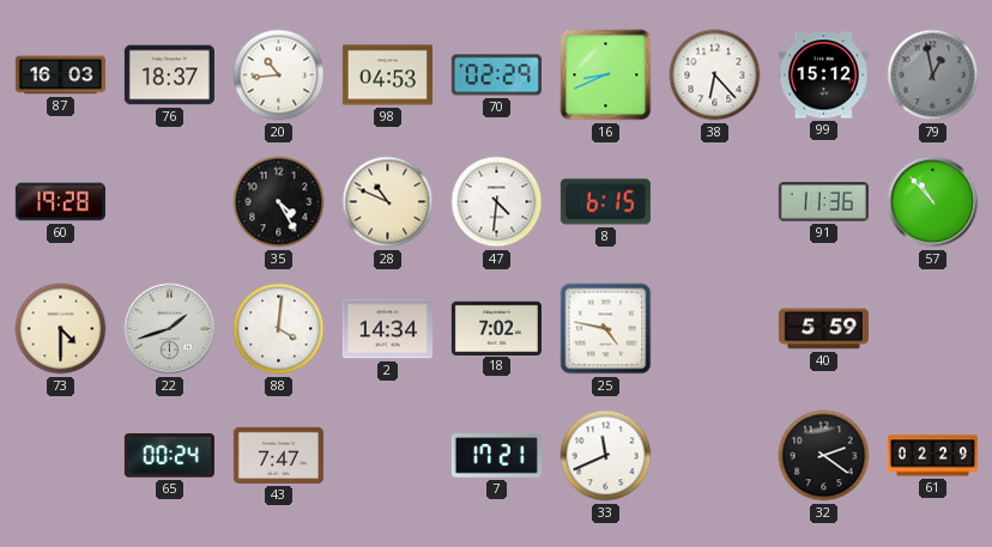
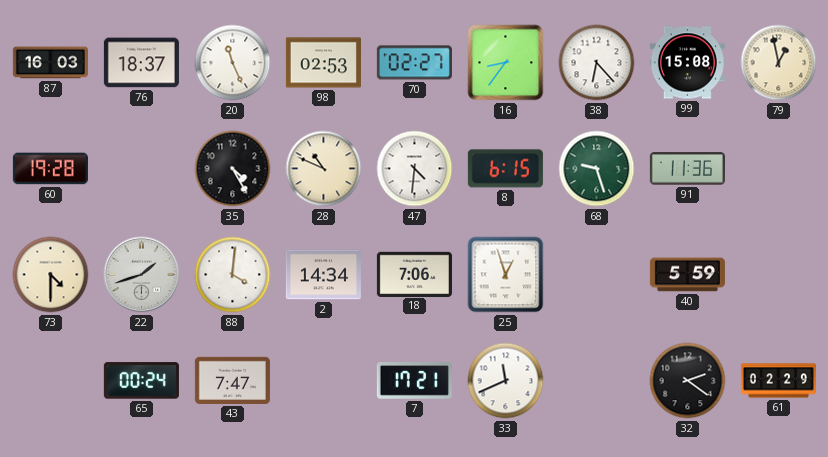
20: 10:44 -> 11:26 (233, 63)
98: 04:53 -> 02:53 (323, 63)
70: 02:29 -> 02:27 (414, 63)
16: 8:41 -> 8:36 (506, 63)
99: 15:12 -> 15:08 (687, 63)
79 dial: grey -> cream (779, 63)
68: none -> 9:27 (597, 169)
57: 10:53 -> none (933, 202)
18: 7:02 -> 7:06 (414, 274)
25: 4:47 -> 12:57 (506, 275)
